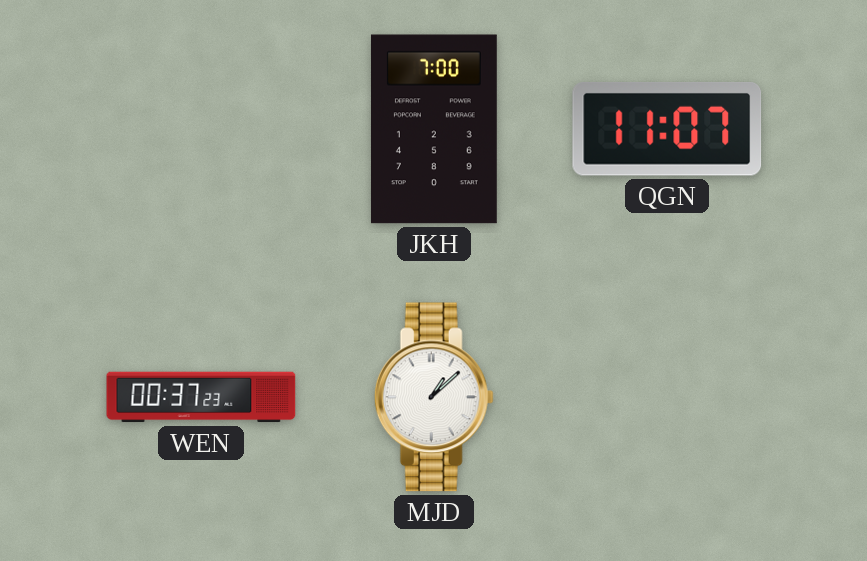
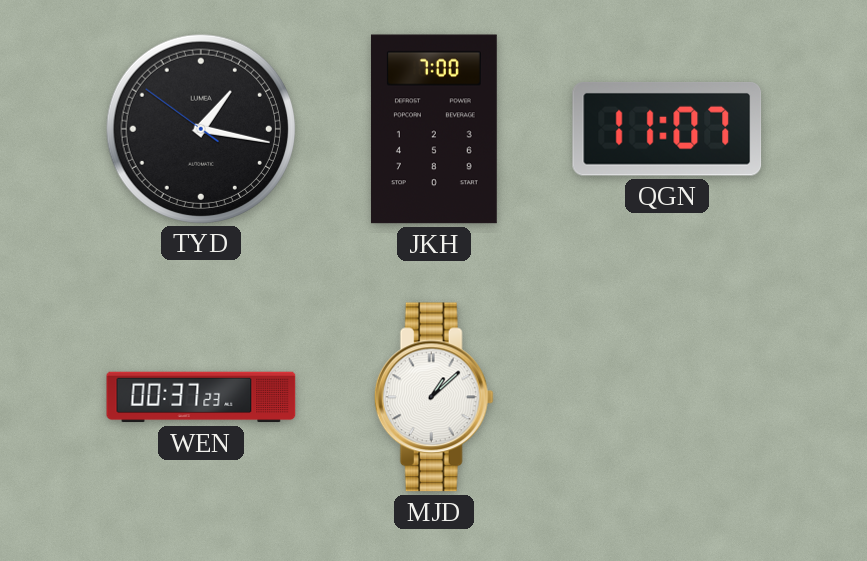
TYD: none -> 1:16 (200, 128)
